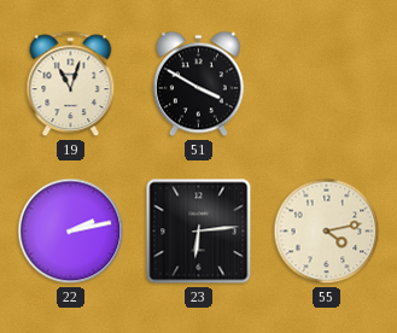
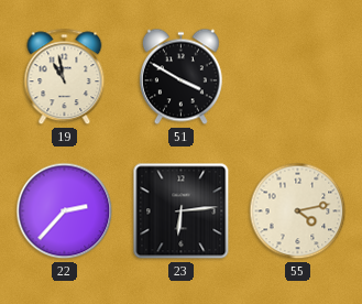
19: 11:03 -> 10:58 (65, 77)
22: 2:13 -> 2:37 (65, 211)
